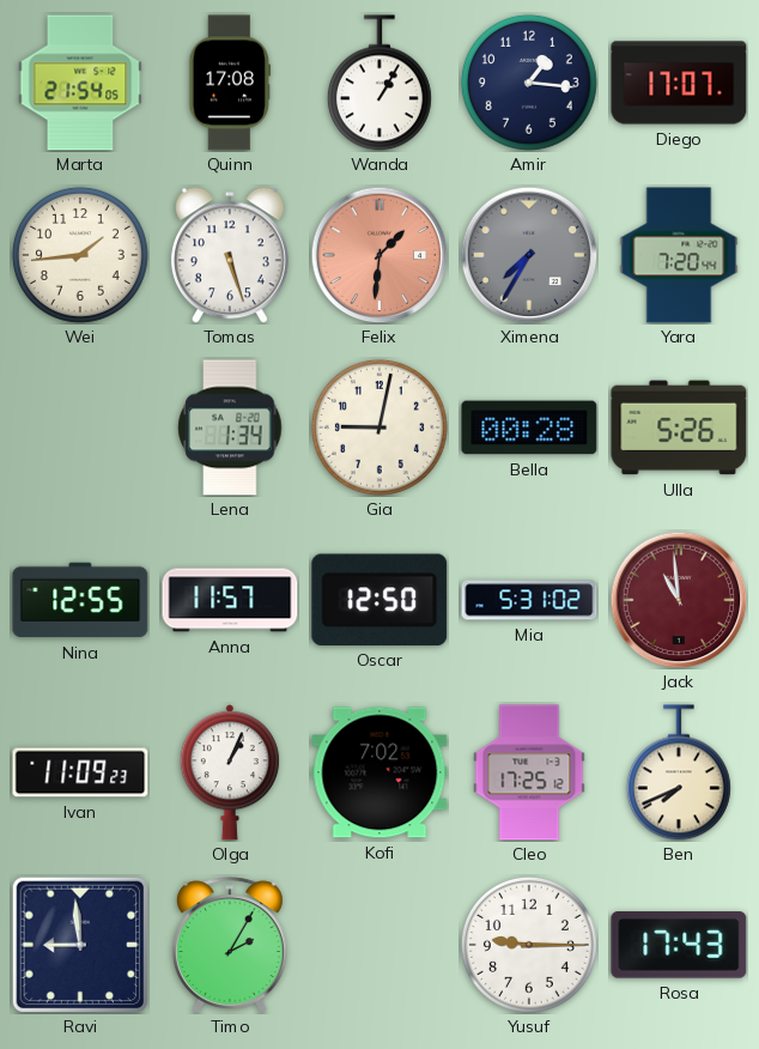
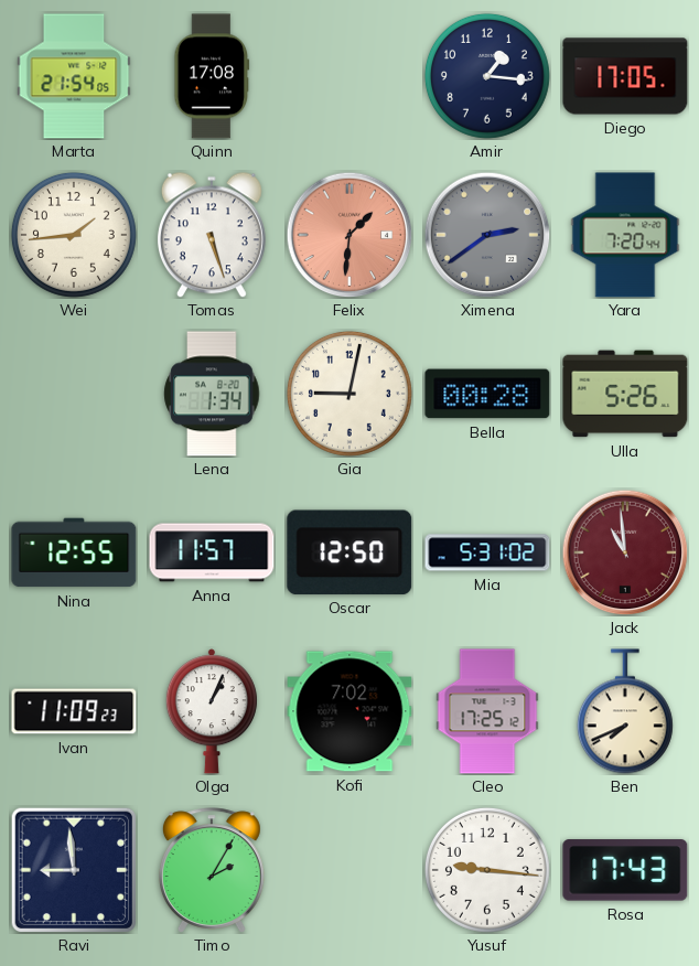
Wanda: 1:05 -> none (380, 83)
Diego: 17:07 -> 17:05 (625, 76)
Ximena: 7:35 -> 2:39 (487, 235)
Yusuf: 9:15 -> 9:16 (487, 870)
